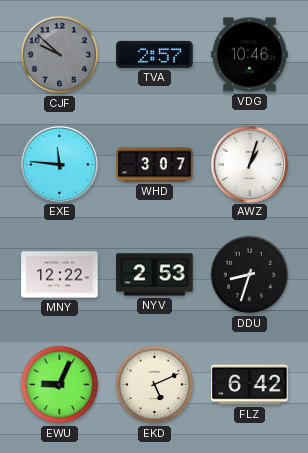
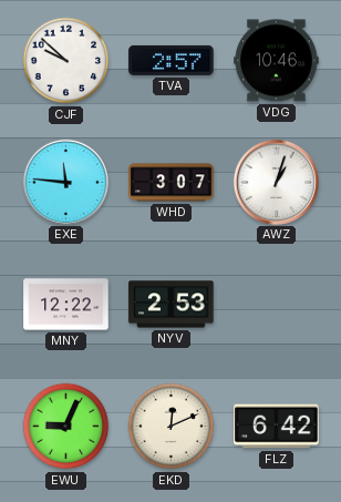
CJF dial: grey -> white (66, 61)
DDU: 8:33 -> none (250, 275)
EKD: 5:11 -> 12:11 (172, 427)
